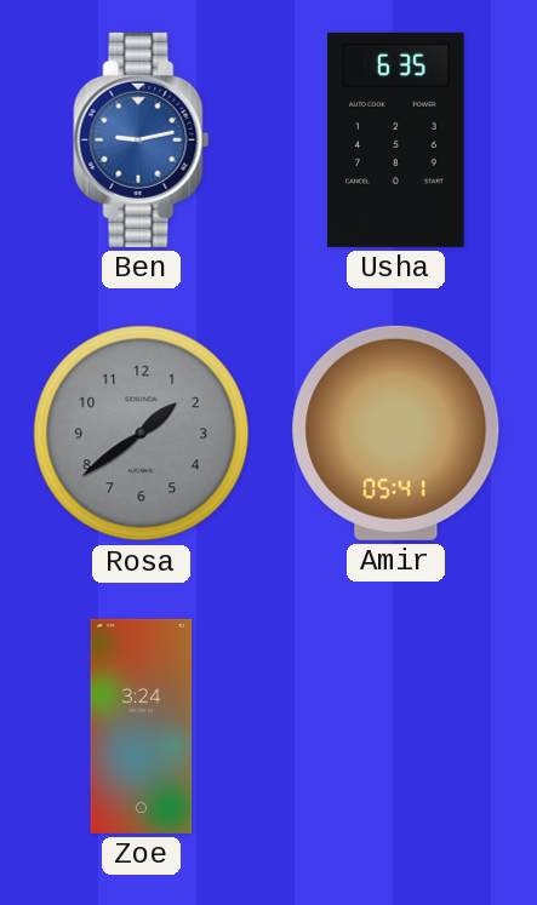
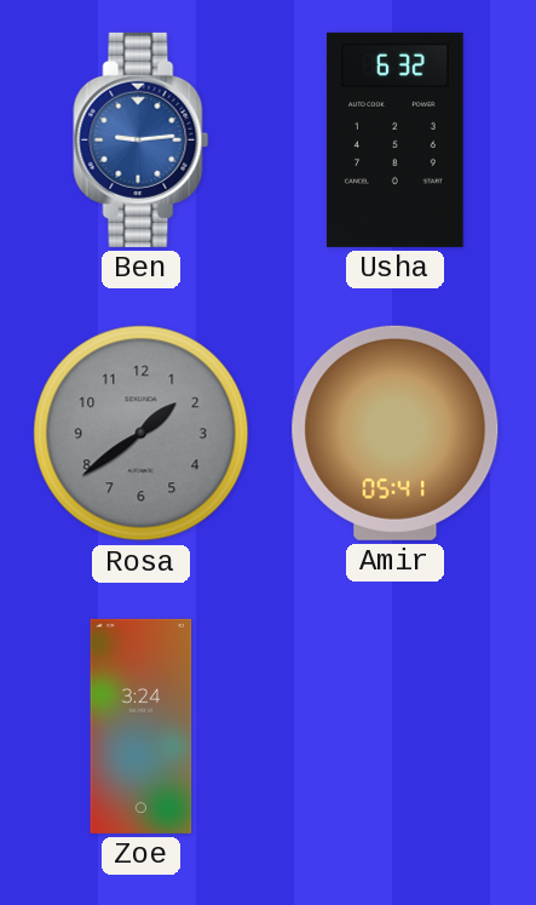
Ben: 9:13 -> 9:14 (142, 139)
Usha: 6:35 -> 6:32 (396, 139)
